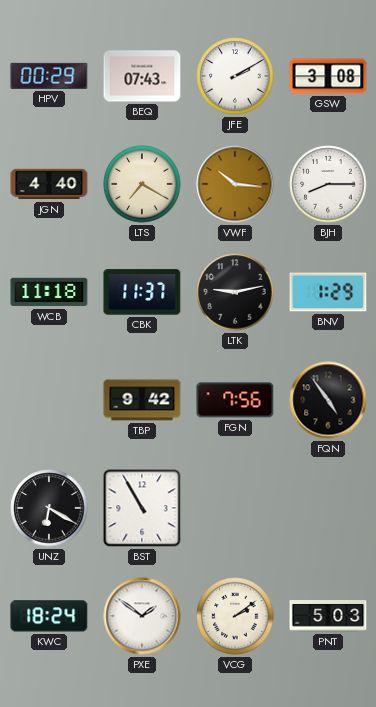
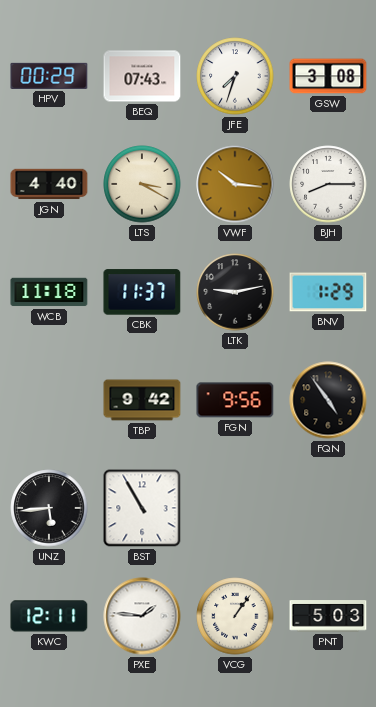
JFE: 2:10 -> 7:33 (235, 76)
LTS: 7:20 -> 3:20 (142, 184)
FGN: 7:56 -> 9:56 (235, 400)
UNZ: 6:20 -> 5:44 (49, 508)
KWC: 18:24 -> 12:11 (49, 616)
PXE: 1:51 -> 1:46 (142, 616)
VCG: 2:09 -> 1:06 (235, 616)
